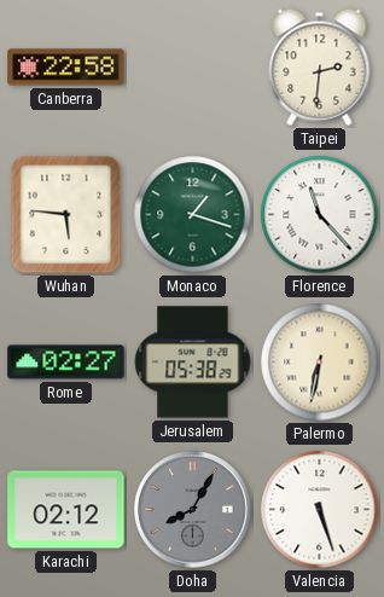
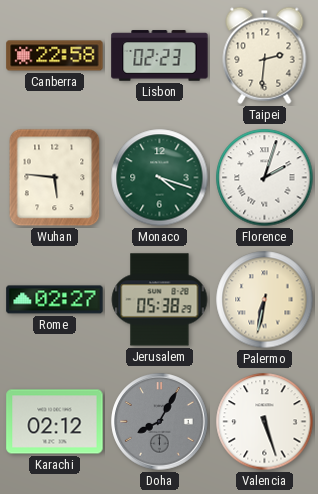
Lisbon: none -> 02:23 (160, 56)
Monaco: 1:18 -> 4:18 (160, 178)
Florence: 11:23 -> 2:03 (265, 178)
